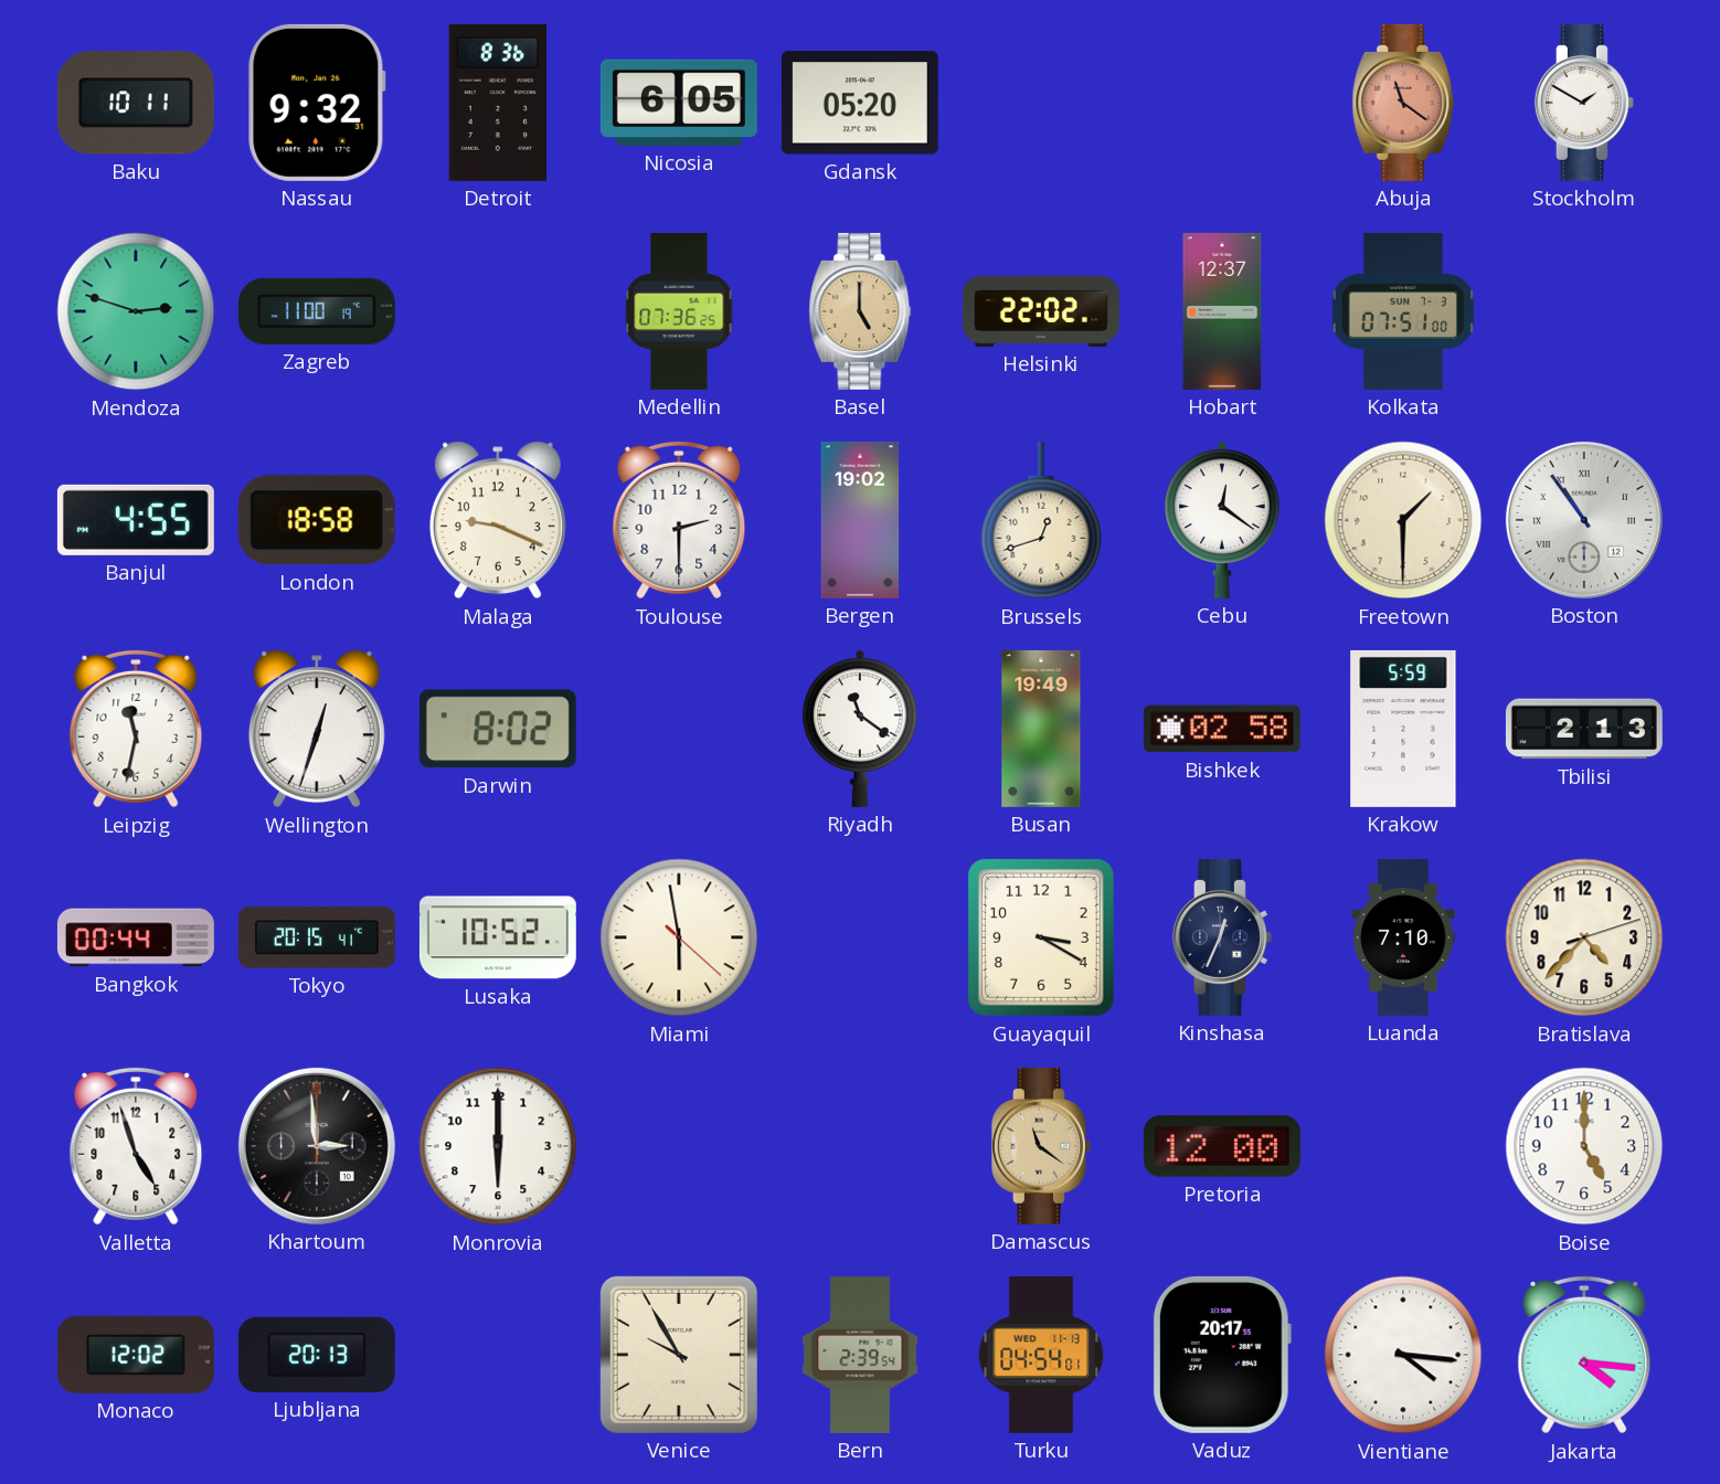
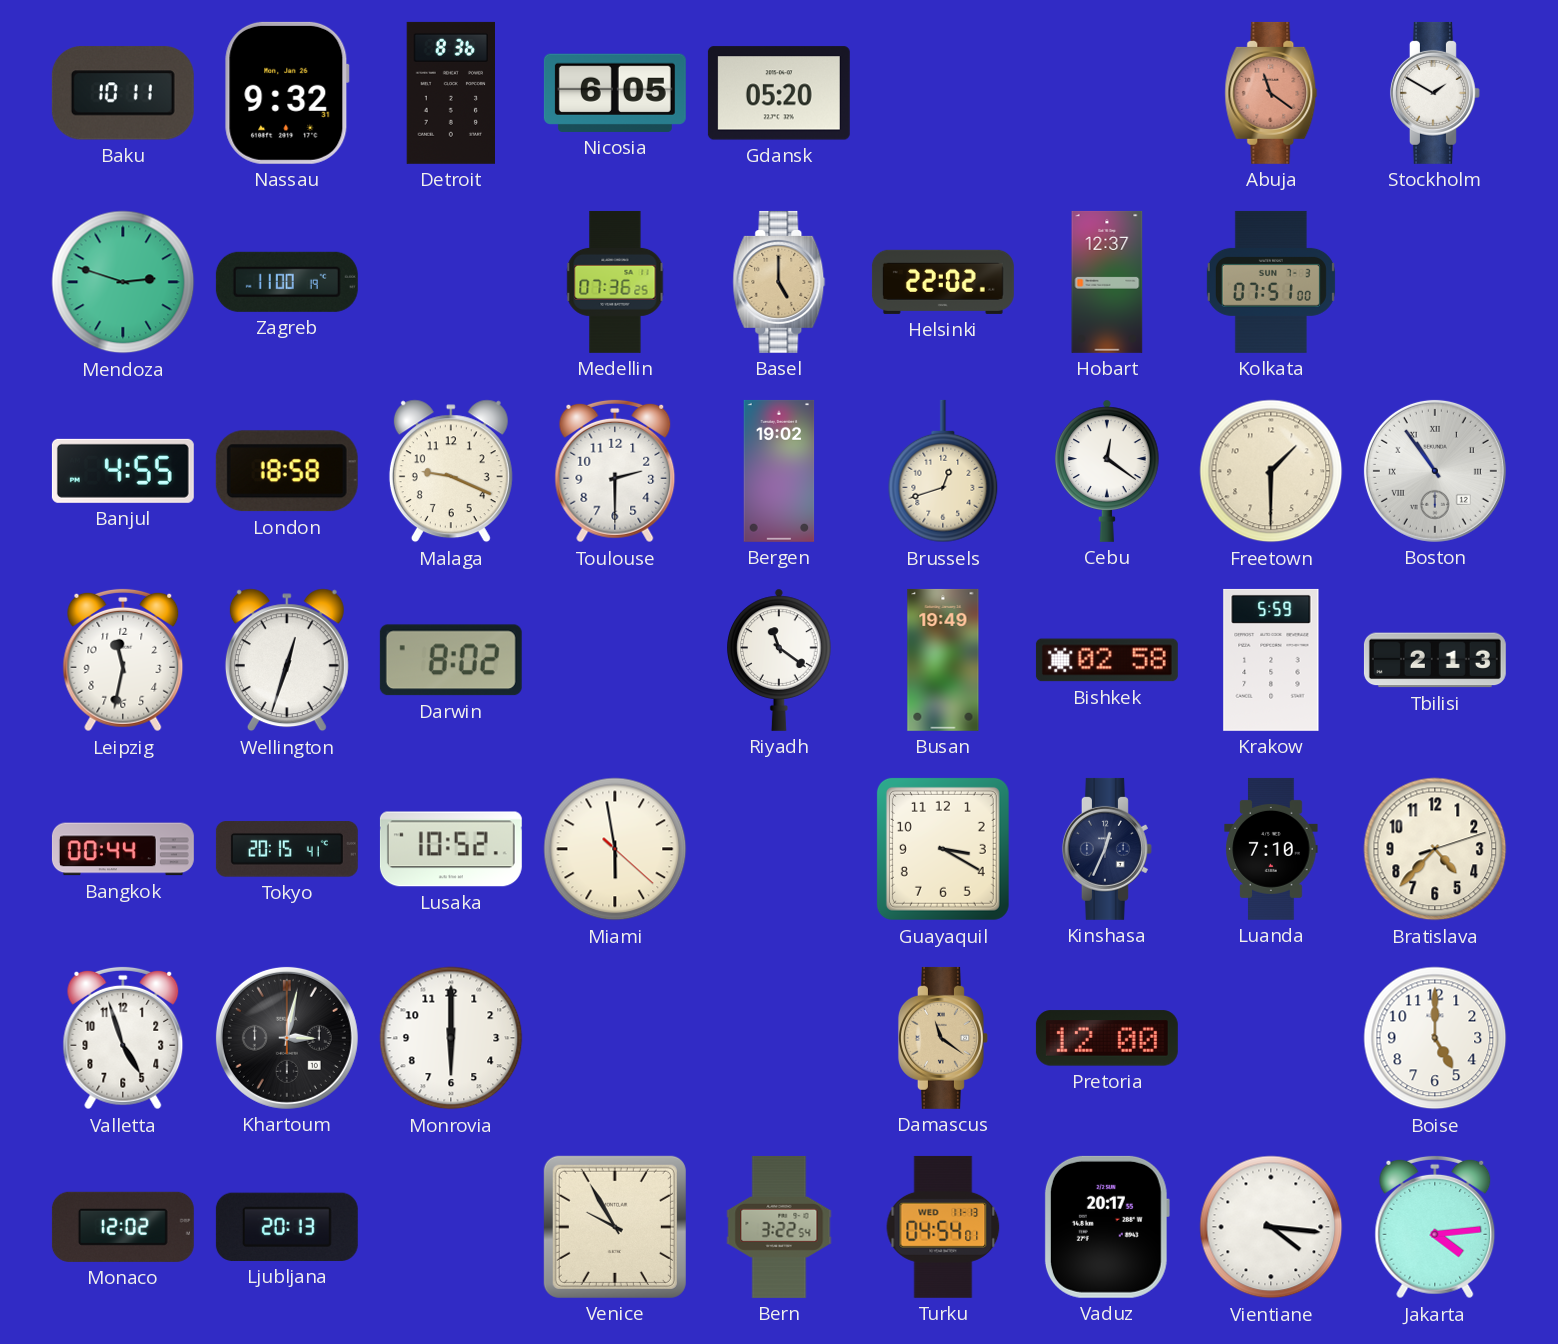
Khartoum: 2:59 -> 3:02 (287, 1038)
Bern: 2:39 -> 3:22 (779, 1227)
Jakarta: 4:16 -> 4:14 (1435, 1227)
